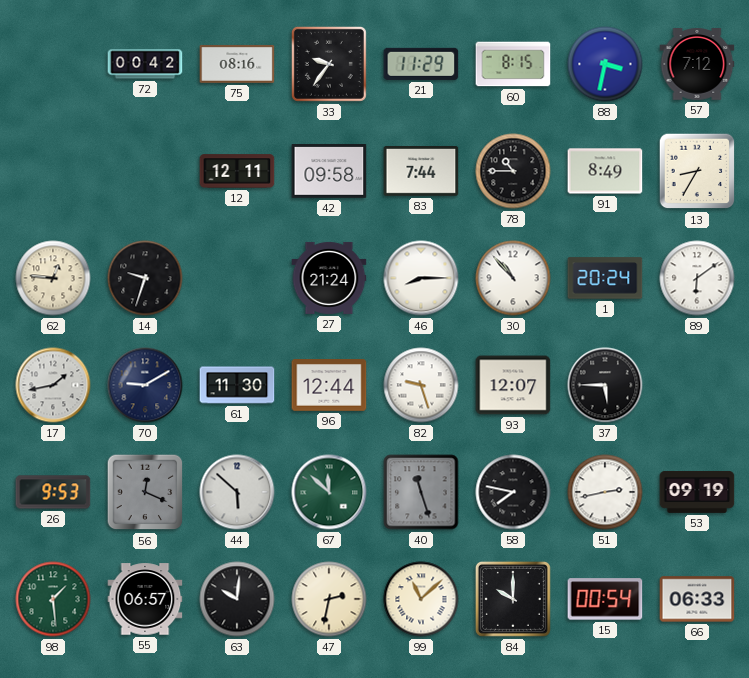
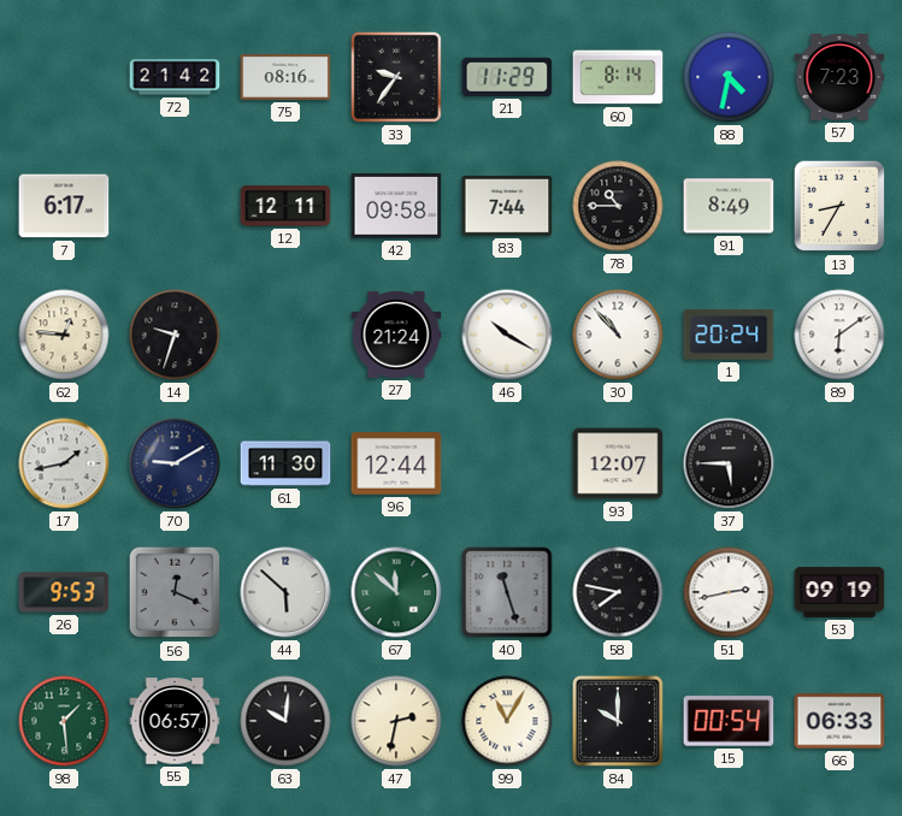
72: 00:42 -> 21:42 (175, 77)
60: 8:15 -> 8:14 (618, 77)
88: 3:32 -> 4:32 (729, 77)
57: 7:12 -> 7:23 (839, 78)
7: none -> 6:17 (64, 206)
46: 8:15 -> 10:20 (507, 335)
82: 9:27 -> none (421, 385)
99: 11:08 -> 11:05 (507, 721)
